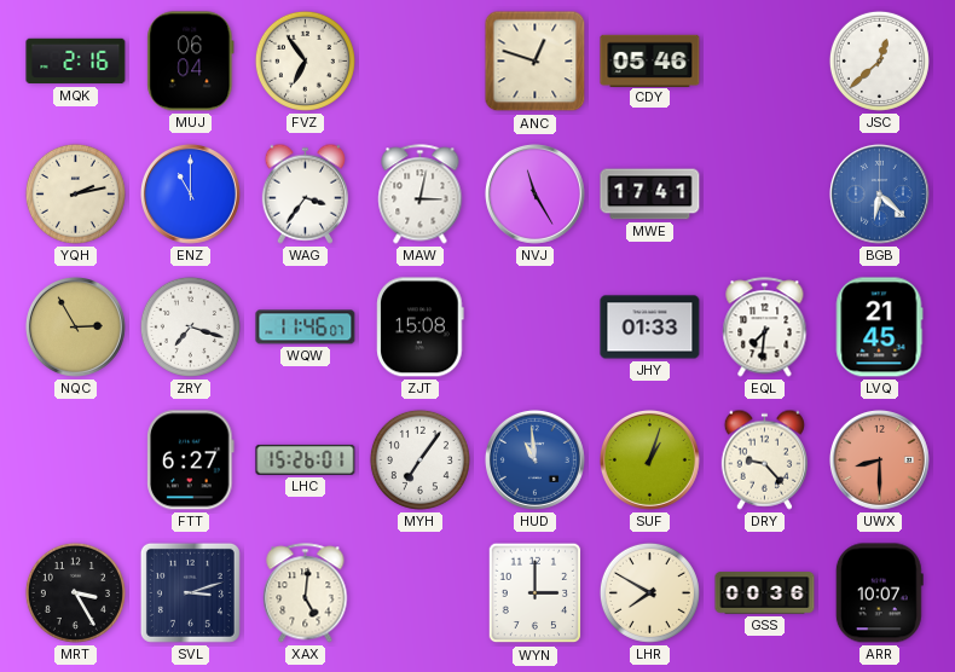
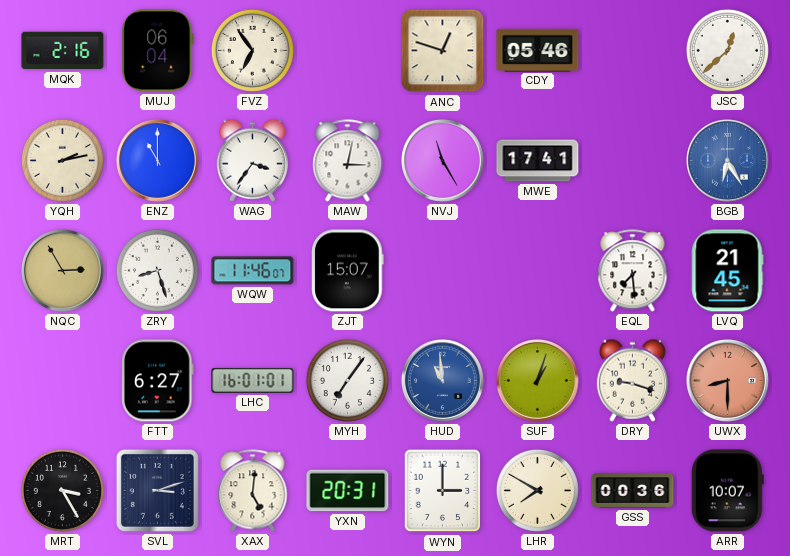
BGB: 6:22 -> 6:25 (727, 160)
ZRY: 7:18 -> 8:27 (157, 270)
ZJT: 15:08 -> 15:07 (348, 271)
JHY: 01:33 -> none (650, 328)
EQL: 7:31 -> 7:29 (633, 271)
LHC: 15:26 -> 16:01 (253, 380)
DRY: 9:23 -> 9:18 (632, 380)
YXN: none -> 20:31 (348, 491)
